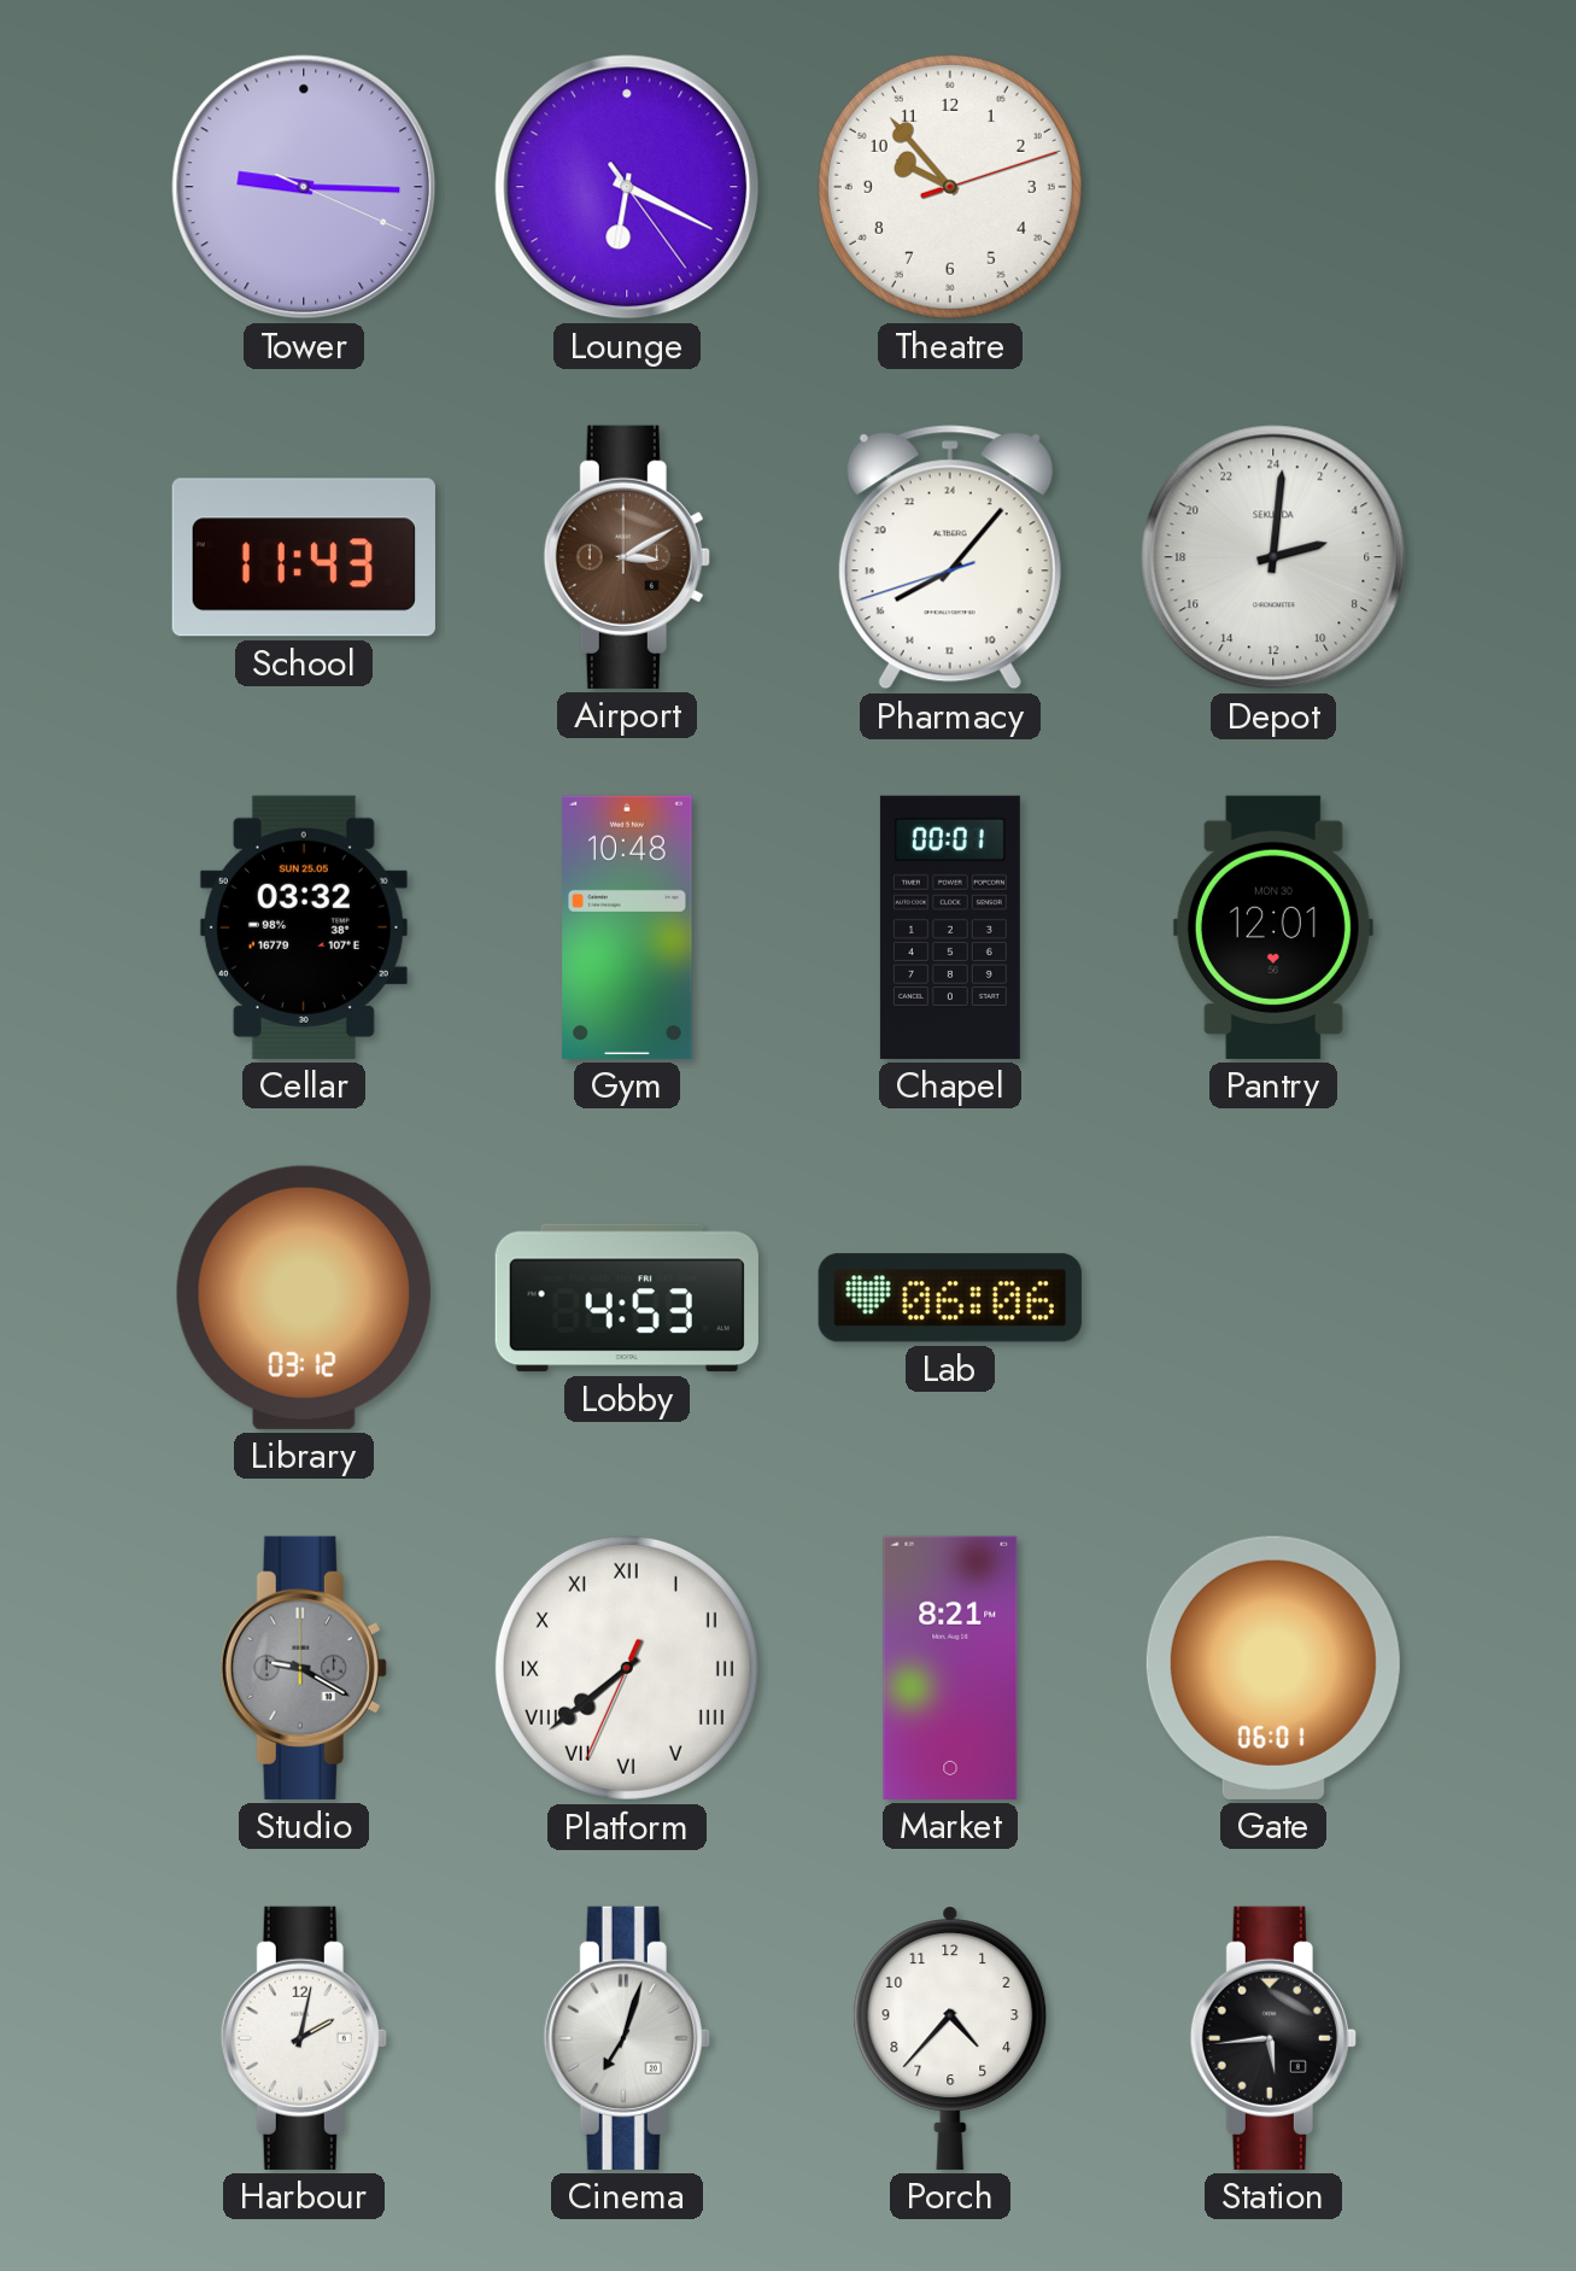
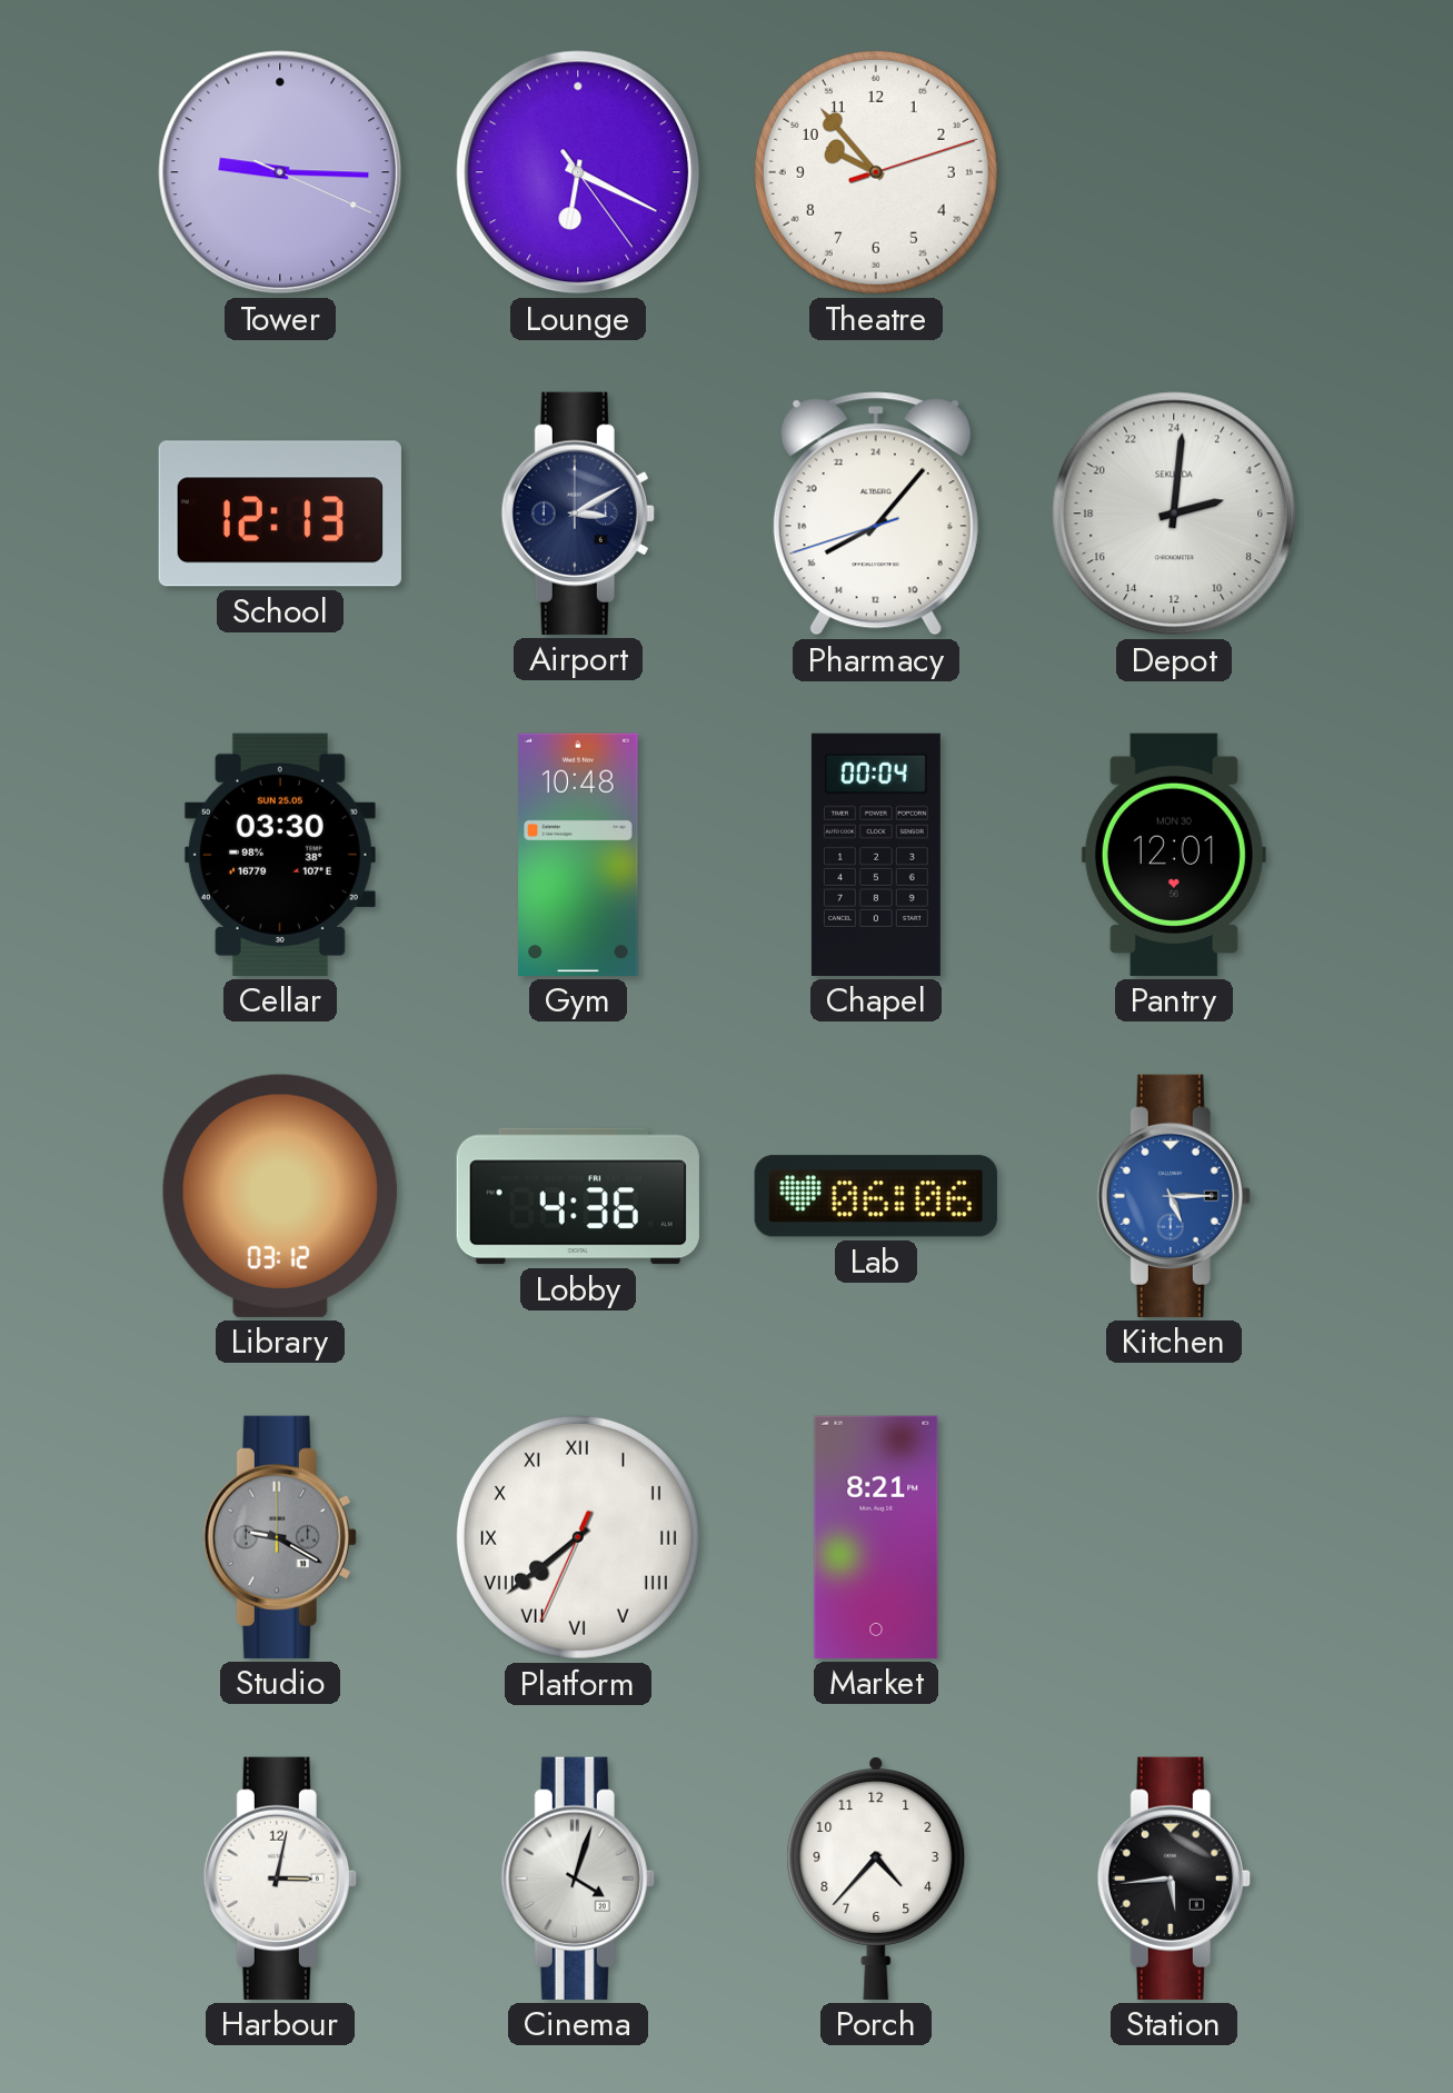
School: 11:43 -> 12:13 (280, 514)
Airport dial: brown -> navy (578, 514)
Cellar: 03:32 -> 03:30 (280, 855)
Chapel: 00:01 -> 00:04 (876, 855)
Lobby: 4:53 -> 4:36 (578, 1196)
Kitchen: none -> 5:15 (1174, 1196)
Gate: 06:01 -> none (1273, 1668)
Harbour: 2:02 -> 3:02 (280, 1878)
Cinema: 7:03 -> 4:03 (578, 1878)
